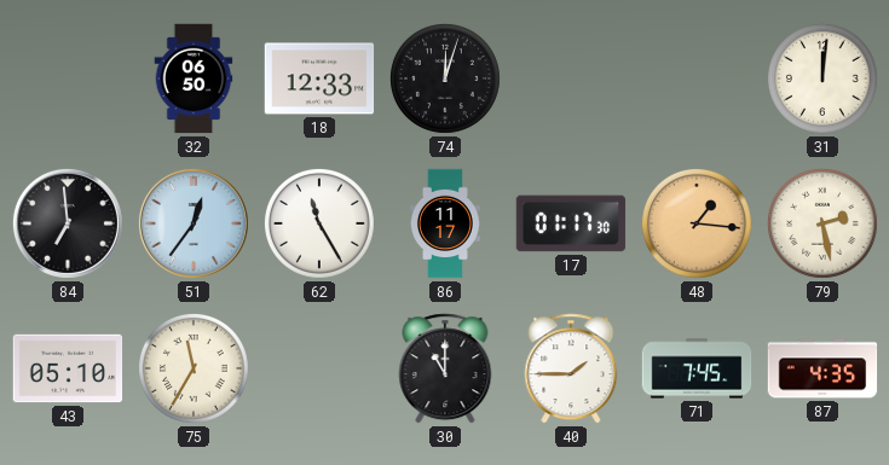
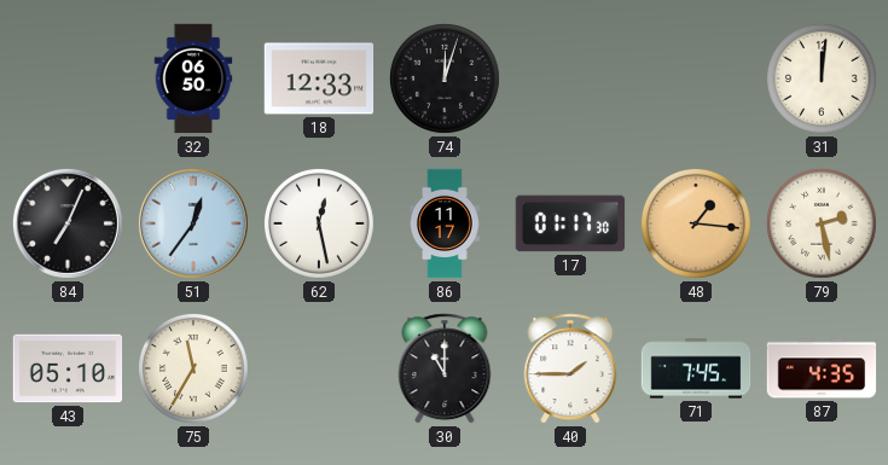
84: 6:59 -> 7:04 (68, 223)
62: 11:25 -> 12:28 (319, 223)
